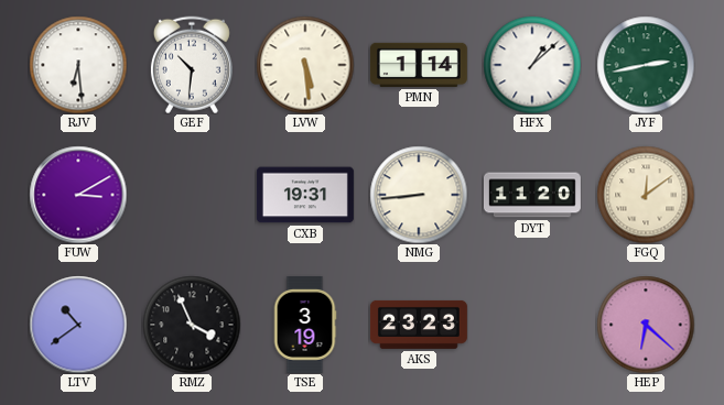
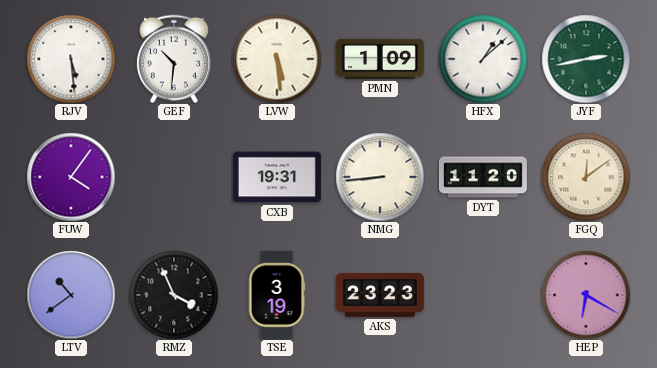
RJV: 6:29 -> 5:29 (71, 59)
PMN: 1:14 -> 1:09 (380, 59)
FUW: 3:10 -> 4:06 (71, 177)
HEP: 6:22 -> 6:20 (586, 295)
